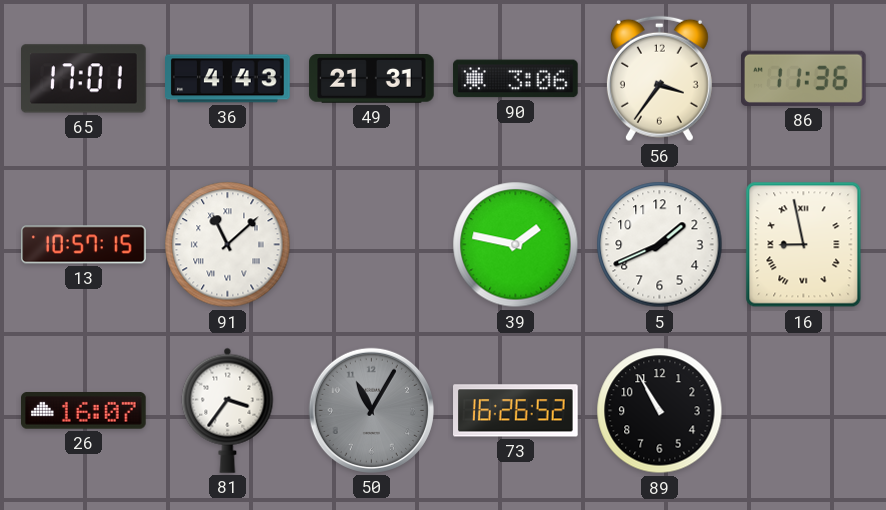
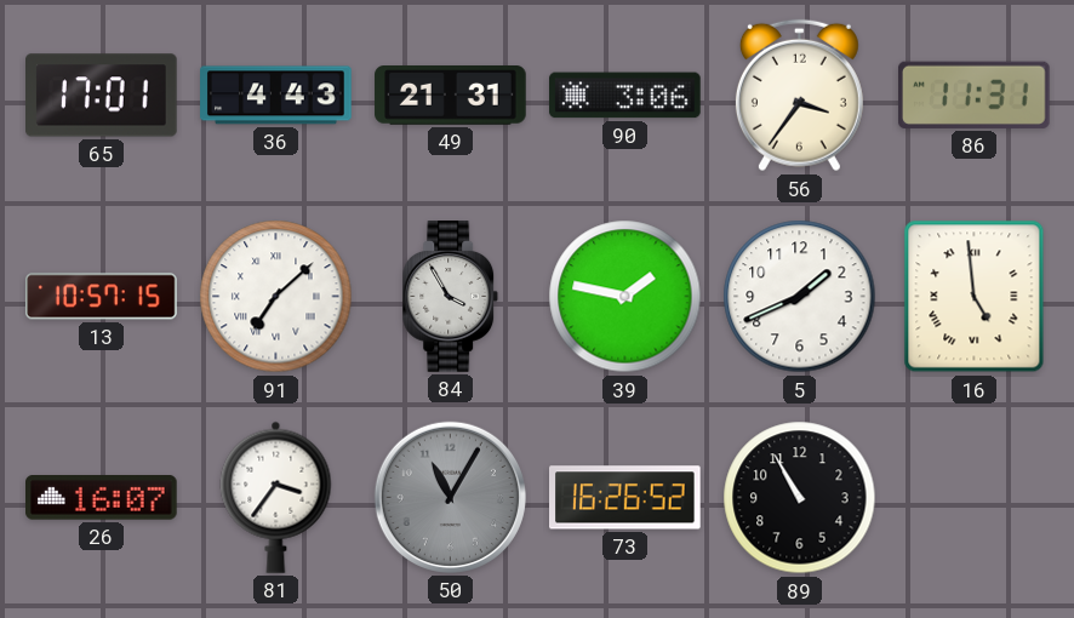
86: 11:36 -> 11:31 (975, 95)
91: 11:08 -> 7:08 (276, 297)
84: none -> 3:55 (451, 297)
16: 8:58 -> 4:59 (975, 297)
